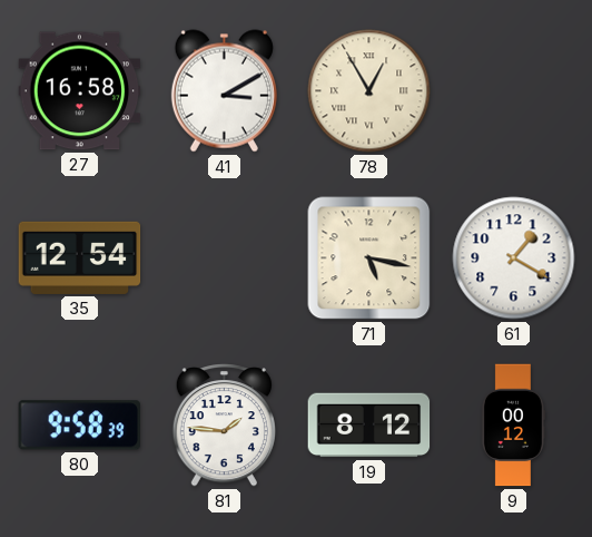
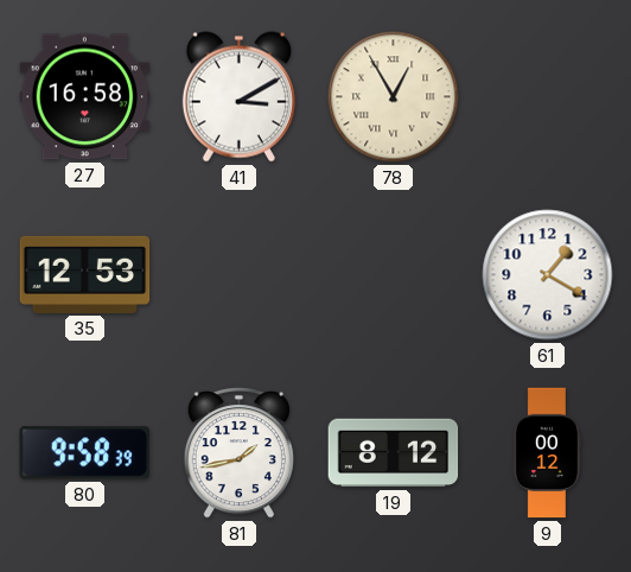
35: 12:54 -> 12:53 (85, 274)
71: 5:17 -> none (369, 258)
81: 1:46 -> 1:43 (238, 453)
